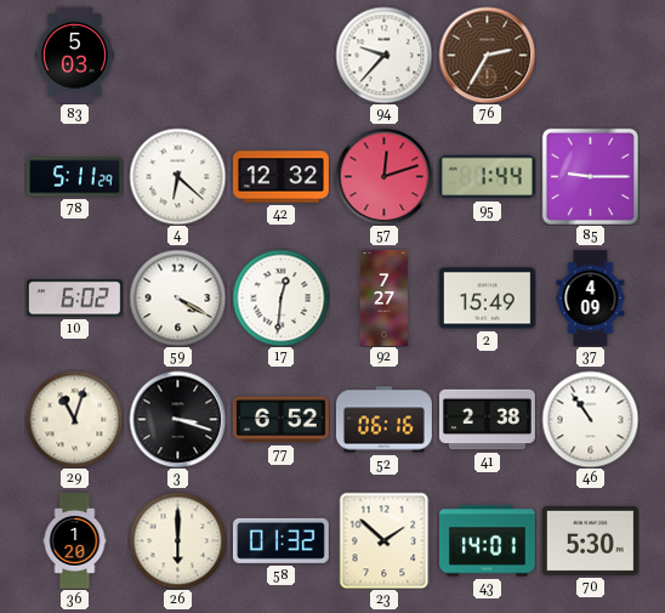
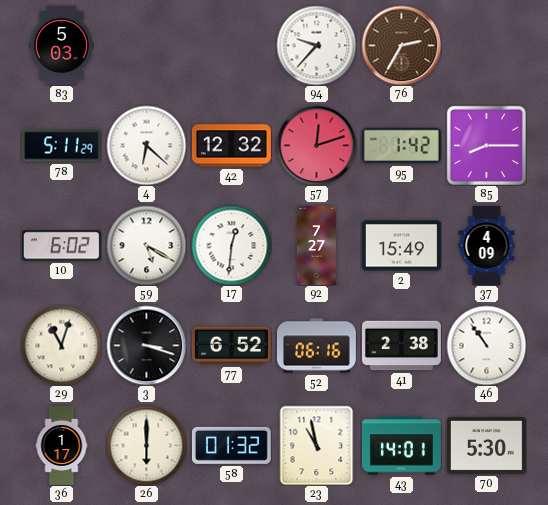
95: 1:44 -> 1:42 (401, 146)
85: 9:15 -> 8:15 (486, 145)
59: 4:20 -> 5:20 (146, 245)
36: 1:20 -> 1:17 (62, 446)
23: 1:52 -> 10:58 (317, 445)
